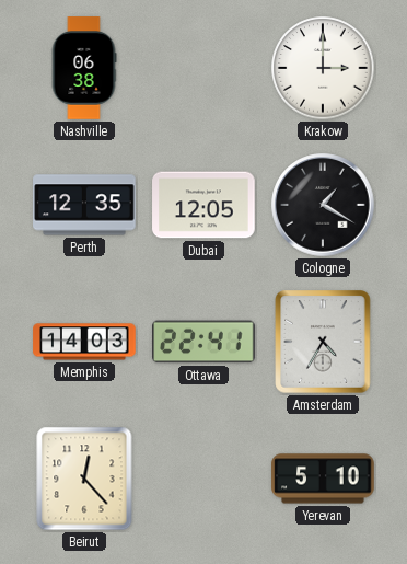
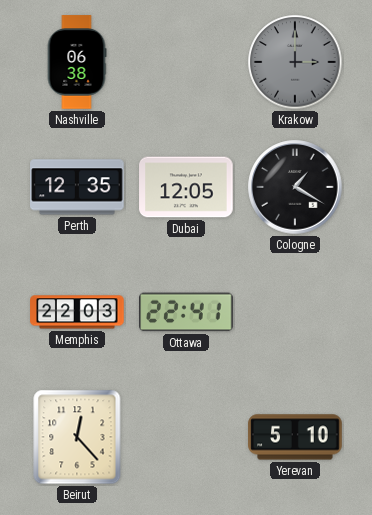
Krakow dial: white -> grey (295, 62)
Memphis: 14:03 -> 22:03 (77, 312)
Amsterdam: 4:35 -> none (323, 342)
